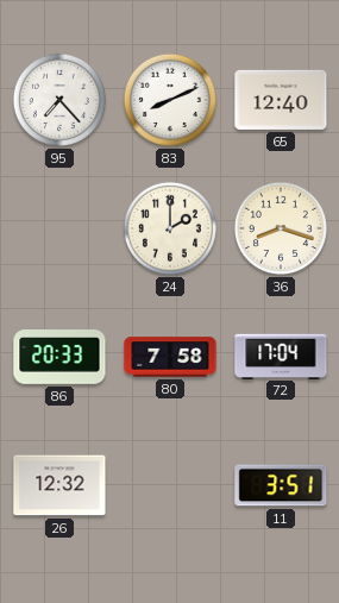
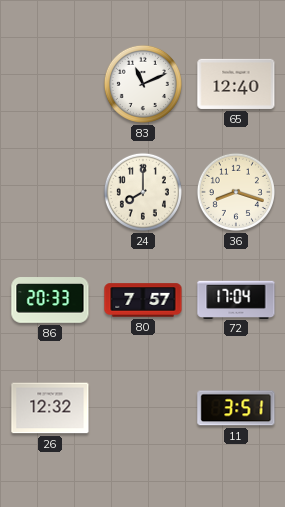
95: 7:23 -> none (59, 100)
83: 8:11 -> 11:11 (143, 84)
24: 2:00 -> 8:00 (143, 192)
80: 7:58 -> 7:57 (143, 300)
